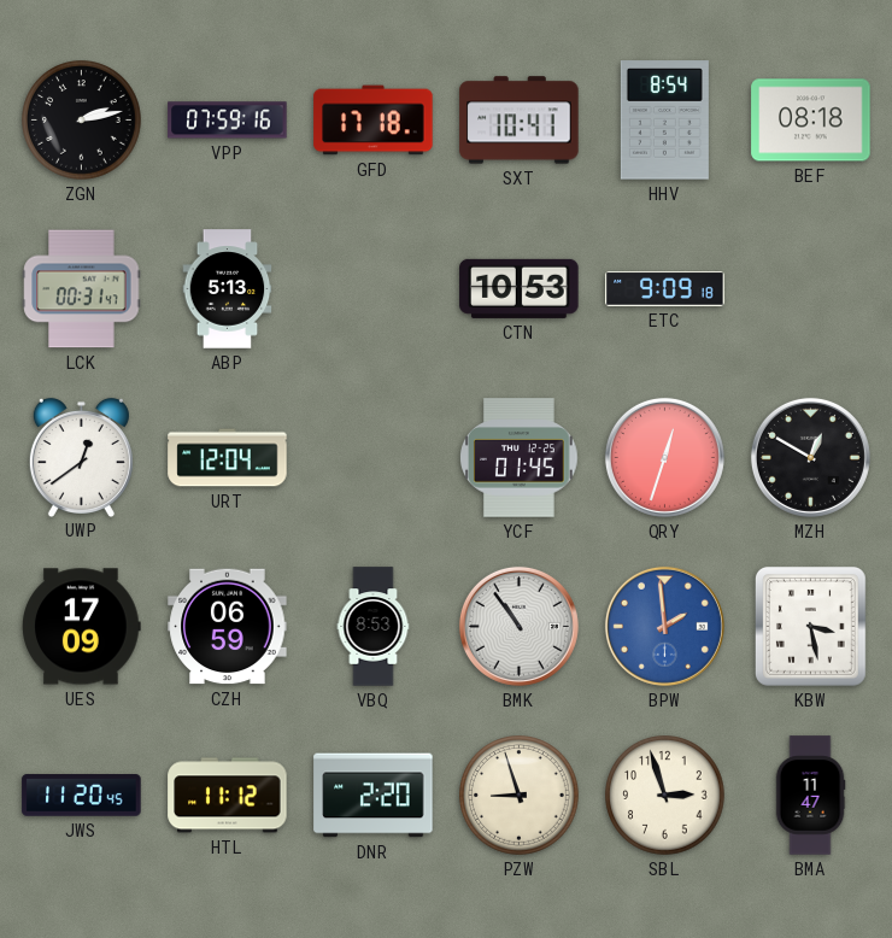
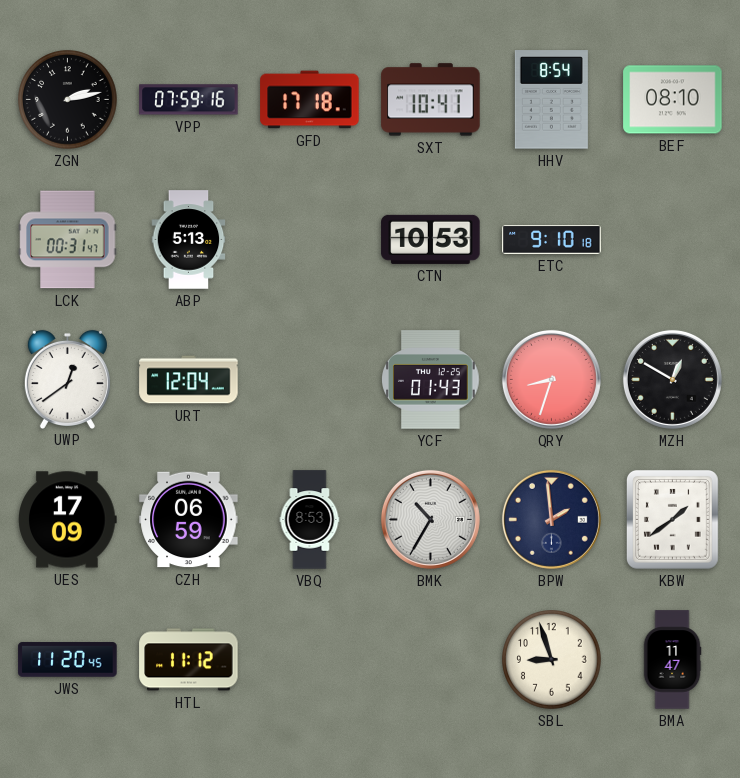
BEF: 08:18 -> 08:10 (673, 100)
ETC: 9:09 -> 9:10 (552, 240)
YCF: 01:45 -> 01:43 (431, 380)
QRY: 12:33 -> 8:33 (551, 379)
BMK: 10:54 -> 10:35 (430, 519)
BPW dial: blue -> navy (551, 519)
KBW: 3:28 -> 1:39 (672, 519)
DNR: 2:20 -> none (374, 796)
PZW: 8:57 -> none (520, 796)
SBL: 2:57 -> 8:57 (552, 660)
